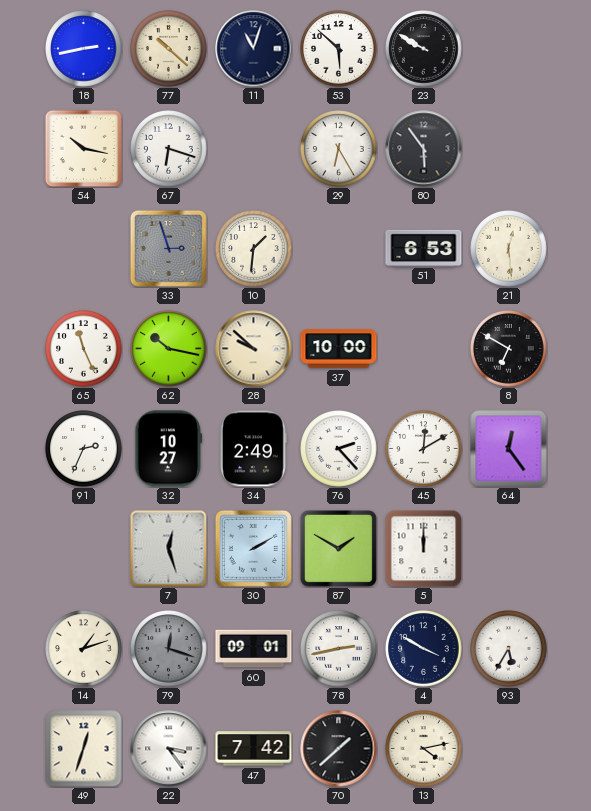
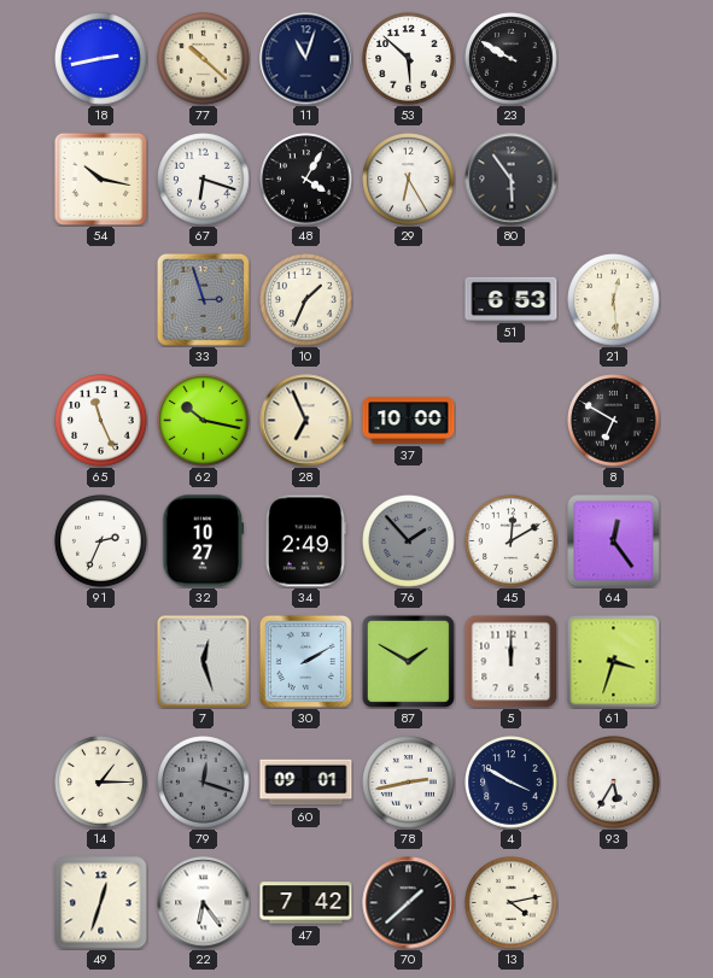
48: none -> 4:05 (306, 180)
10: 1:31 -> 1:34 (306, 300)
28: 9:52 -> 6:56 (306, 421)
76: 2:23 -> 1:53 (409, 541)
76 dial: white -> grey (409, 541)
61: none -> 3:33 (613, 661)
14: 1:12 -> 1:15 (101, 783)
22: 3:24 -> 6:24 (204, 903)
